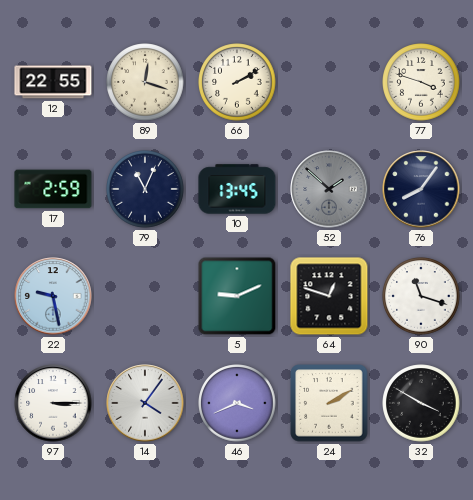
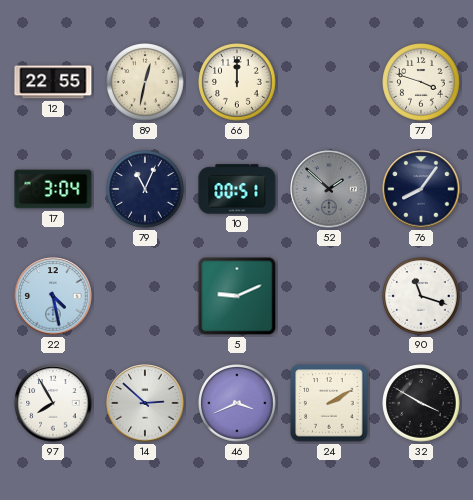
89: 12:18 -> 12:32 (145, 82)
66: 2:10 -> 12:00 (237, 82)
17: 2:59 -> 3:04 (53, 189)
10: 13:45 -> 00:51 (237, 189)
22: 9:28 -> 4:28 (53, 296)
64: 12:48 -> none (329, 296)
97: 3:15 -> 7:55 (53, 403)
14: 4:06 -> 2:52 (145, 403)
